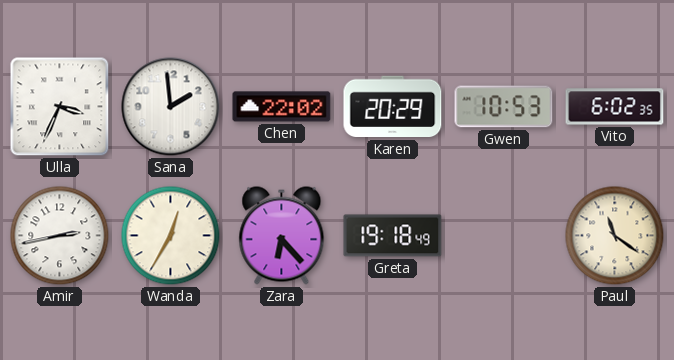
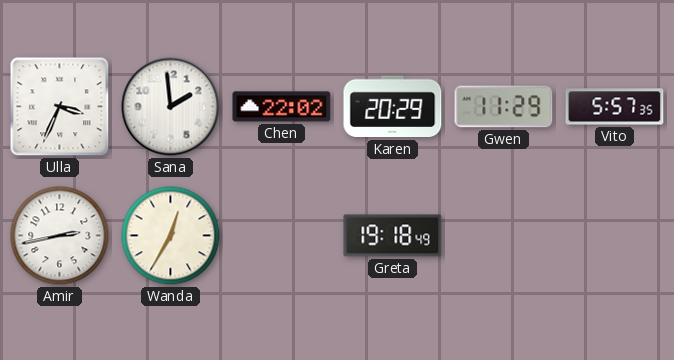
Gwen: 10:53 -> 11:29 (504, 107)
Vito: 6:02 -> 5:57 (615, 107)
Zara: 6:23 -> none (282, 236)
Paul: 11:21 -> none (615, 236)
